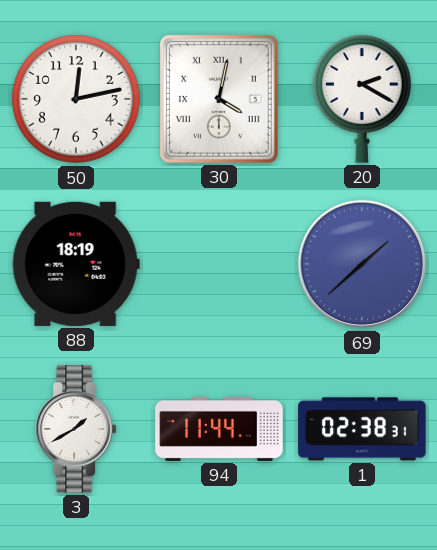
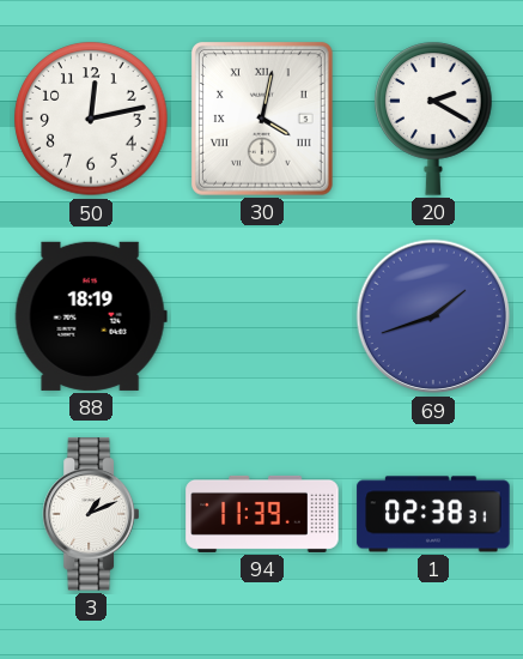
69: 1:38 -> 1:42 (433, 316)
3: 1:40 -> 1:11 (90, 514)
94: 11:44 -> 11:39 (262, 514)
